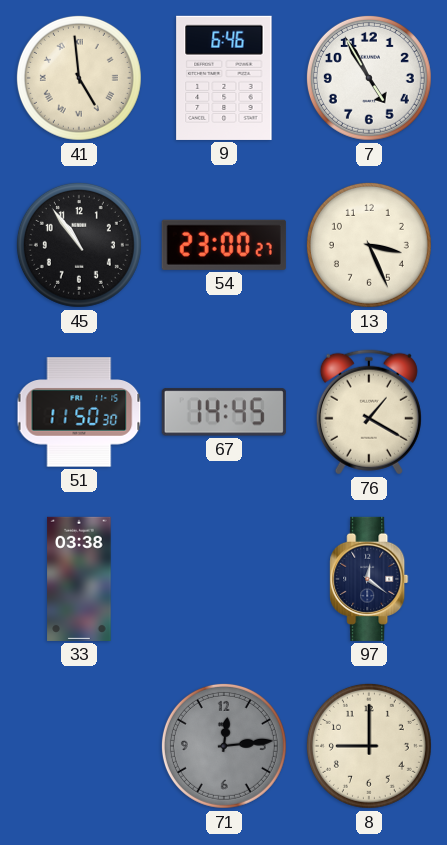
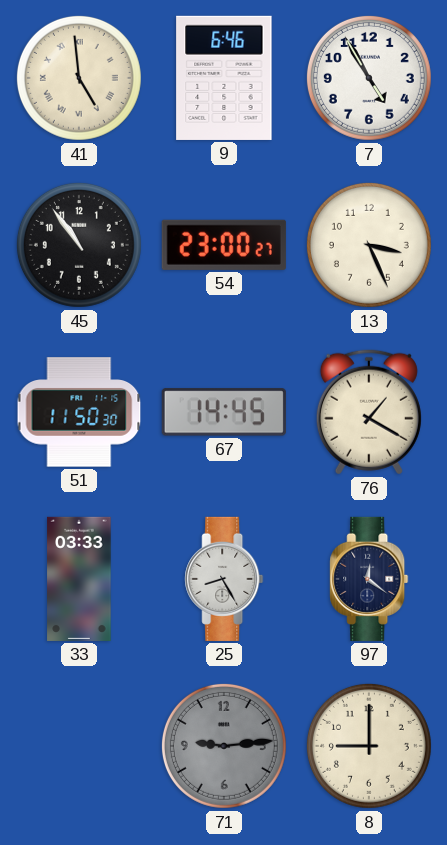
33: 03:38 -> 03:33 (79, 579)
25: none -> 8:25 (224, 579)
71: 12:14 -> 9:14 (224, 746)
